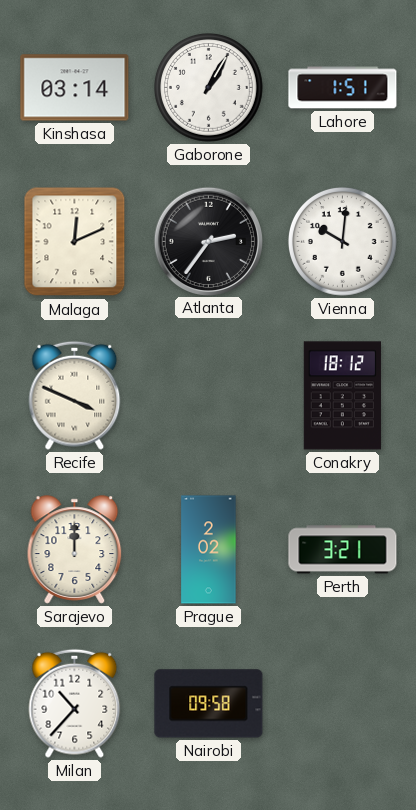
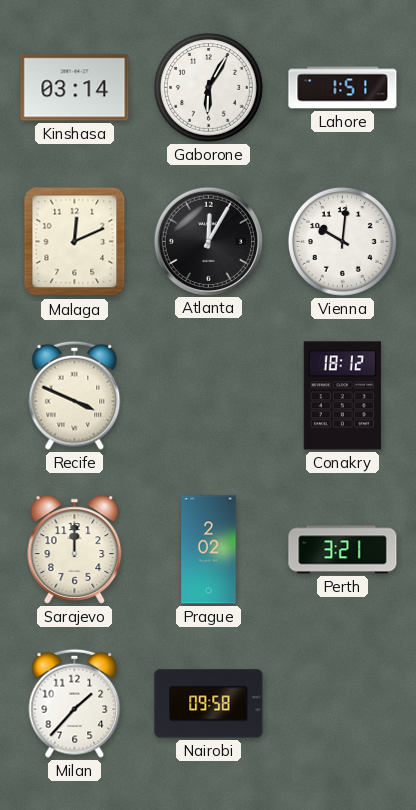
Gaborone: 1:05 -> 6:05 (209, 88)
Atlanta: 2:36 -> 12:05 (208, 241)
Milan: 10:37 -> 1:37 (75, 703)
